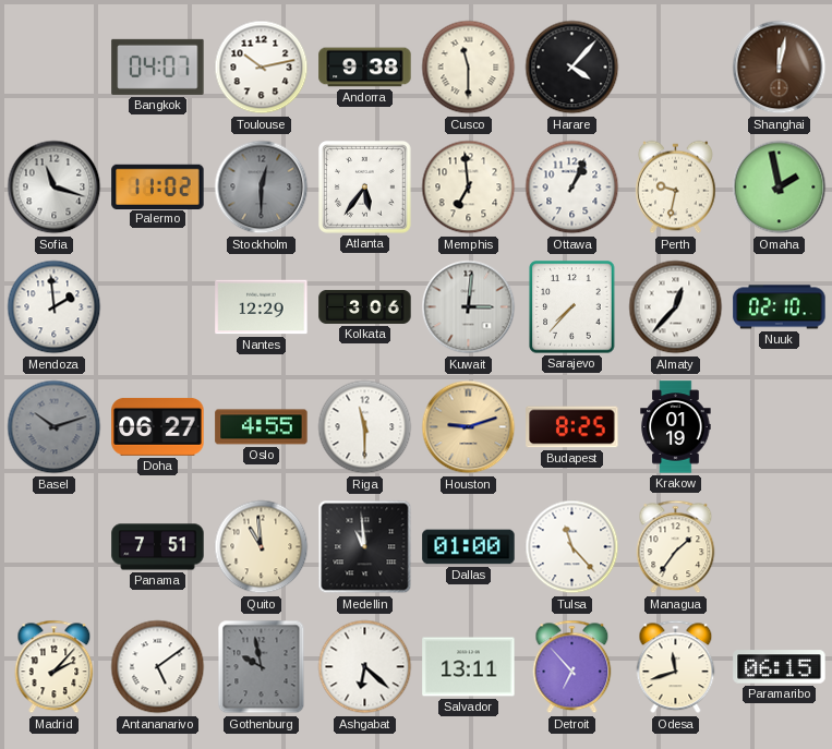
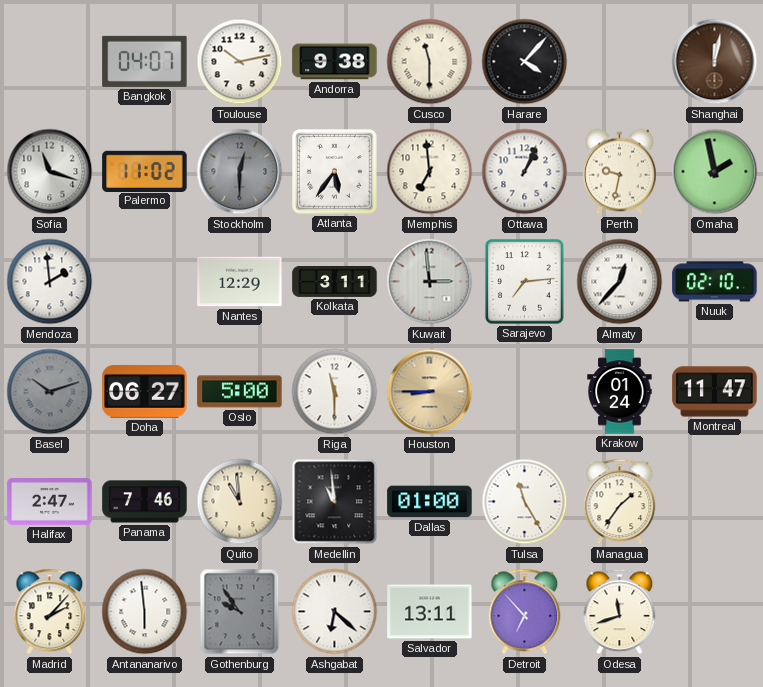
Kolkata: 3:06 -> 3:11 (335, 281)
Kuwait: 3:01 -> 2:59 (430, 282)
Sarajevo: 7:37 -> 7:14 (525, 282)
Oslo: 4:55 -> 5:00 (240, 392)
Houston: 9:12 -> 8:45 (430, 392)
Budapest: 8:25 -> none (572, 427)
Krakow: 01:19 -> 01:24 (620, 392)
Montreal: none -> 11:47 (715, 392)
Halifax: none -> 2:47 (50, 501)
Panama: 7:51 -> 7:46 (145, 502)
Tulsa: 11:23 -> 11:25 (525, 502)
Antananarivo: 5:09 -> 5:59 (145, 612)
Gothenburg: 9:58 -> 9:54 (240, 612)
Paramaribo: 06:15 -> none (780, 667)
